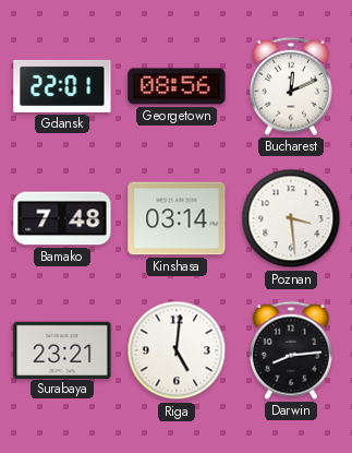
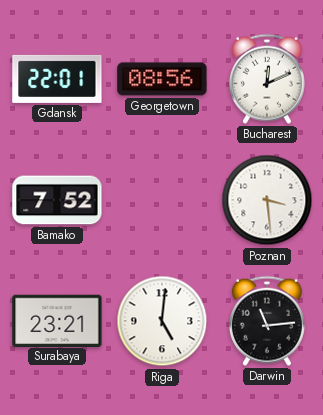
Bamako: 7:48 -> 7:52 (57, 200)
Kinshasa: 03:14 -> none (177, 218)
Darwin: 8:14 -> 11:14 (267, 321)
